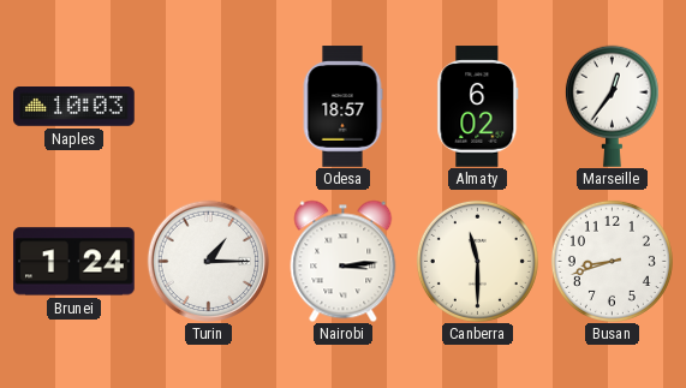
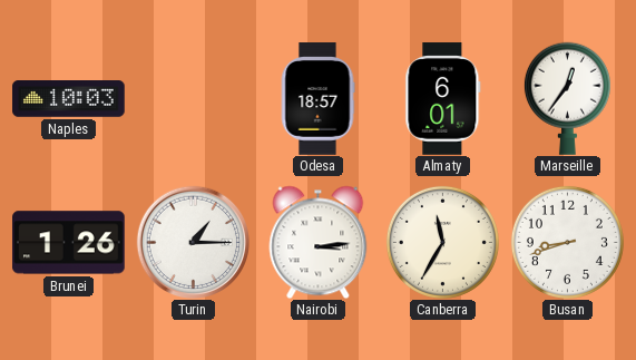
Almaty: 6:02 -> 6:01 (443, 99)
Brunei: 1:24 -> 1:26 (69, 243)
Canberra: 11:30 -> 11:35 (442, 242)
